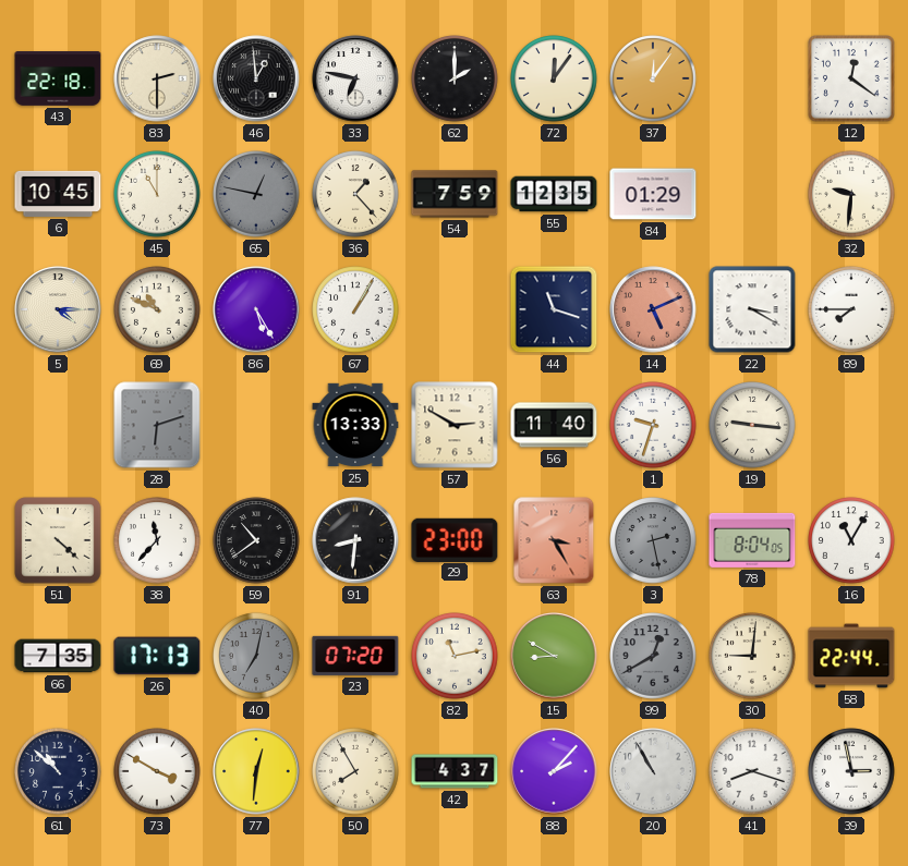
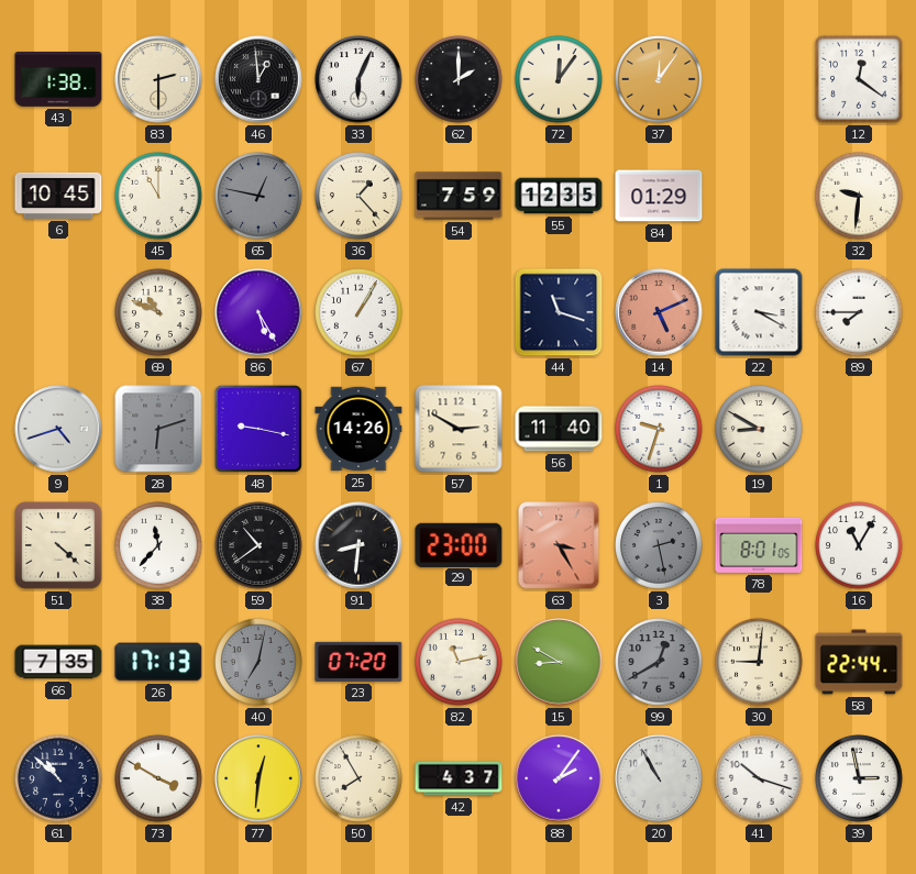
43: 22:18 -> 1:38 (58, 80)
33: 6:47 -> 6:04 (358, 79)
5: 4:15 -> none (58, 309)
9: none -> 4:42 (58, 429)
48: none -> 9:17 (258, 429)
25: 13:33 -> 14:26 (358, 429)
19: 9:16 -> 8:50 (759, 429)
78: 8:04 -> 8:01 (759, 545)
88: 2:07 -> 2:06 (559, 778)
41: 8:18 -> 10:18 (759, 778)
